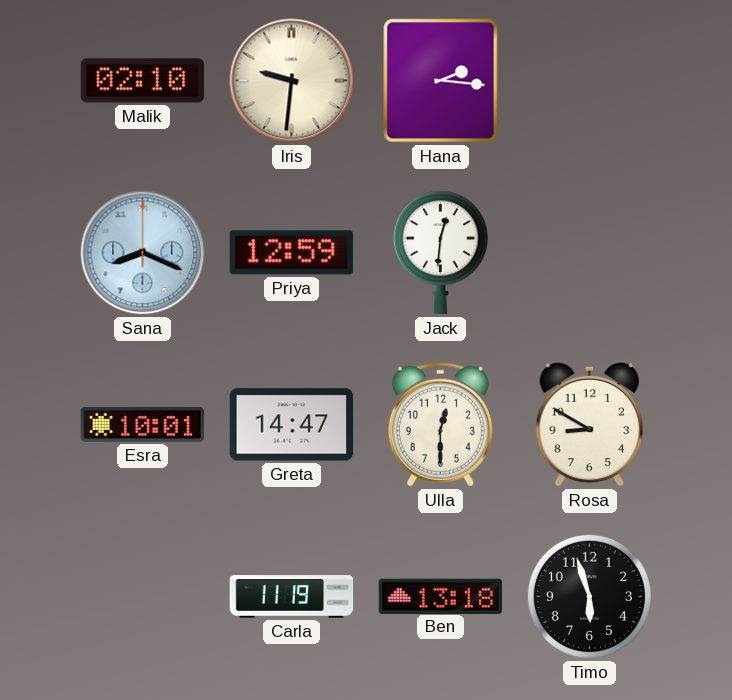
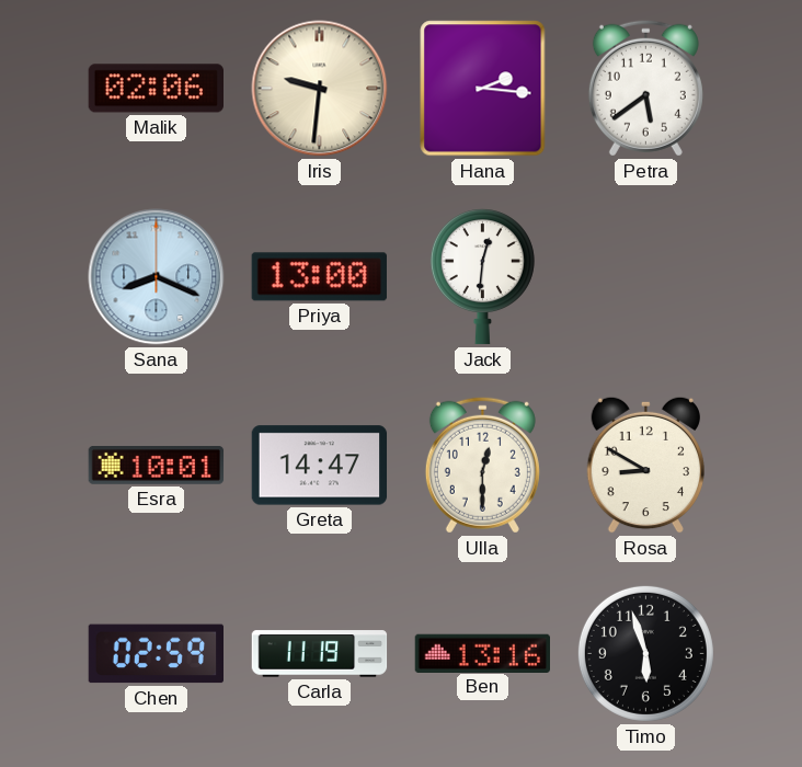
Malik: 02:10 -> 02:06 (156, 89)
Petra: none -> 5:39 (645, 88)
Priya: 12:59 -> 13:00 (319, 277)
Chen: none -> 02:59 (156, 654)
Ben: 13:18 -> 13:16 (483, 653)
